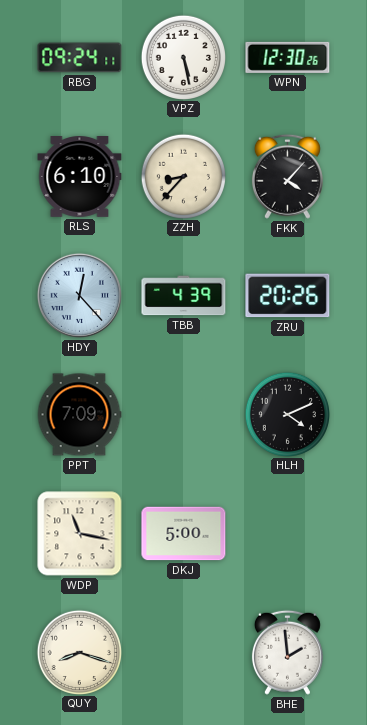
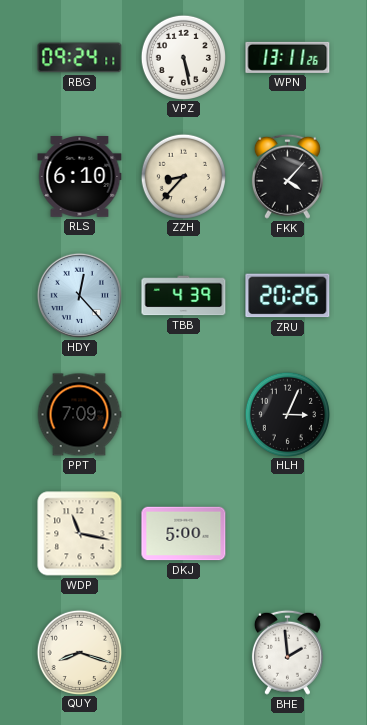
WPN: 12:30 -> 13:11 (288, 57)
HLH: 4:11 -> 3:04 (287, 414)
